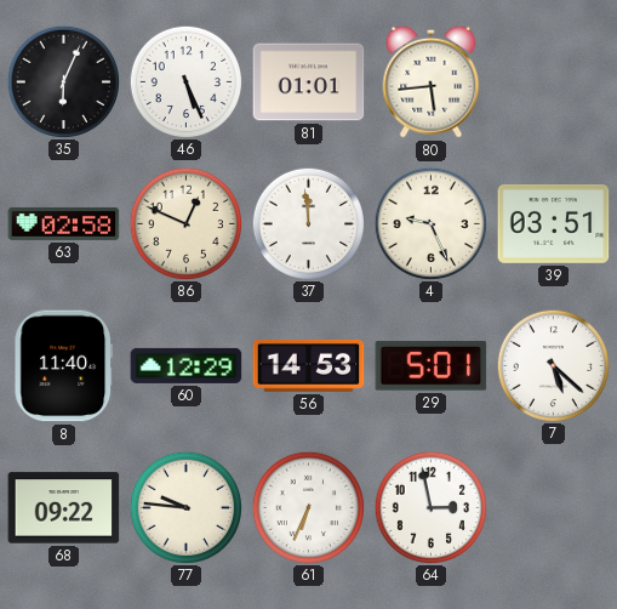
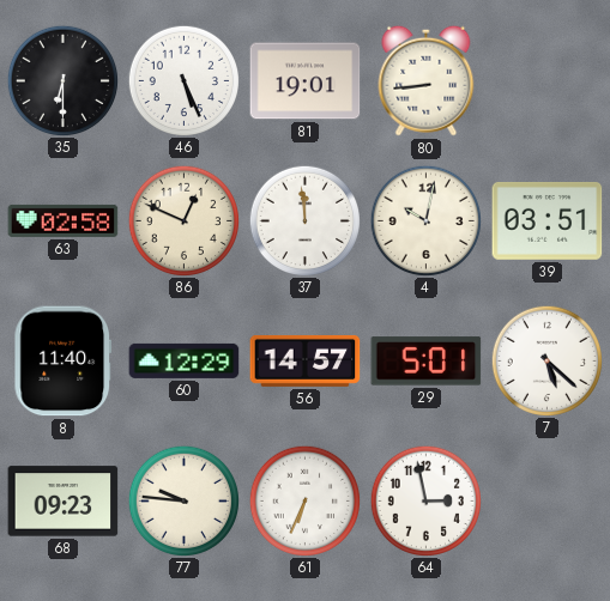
35: 6:04 -> 6:30 (62, 80)
81: 01:01 -> 19:01 (306, 81)
80: 5:44 -> 8:44 (427, 80)
4: 9:26 -> 10:02 (425, 220)
56: 14:53 -> 14:57 (306, 360)
68: 09:22 -> 09:23 (64, 502)
